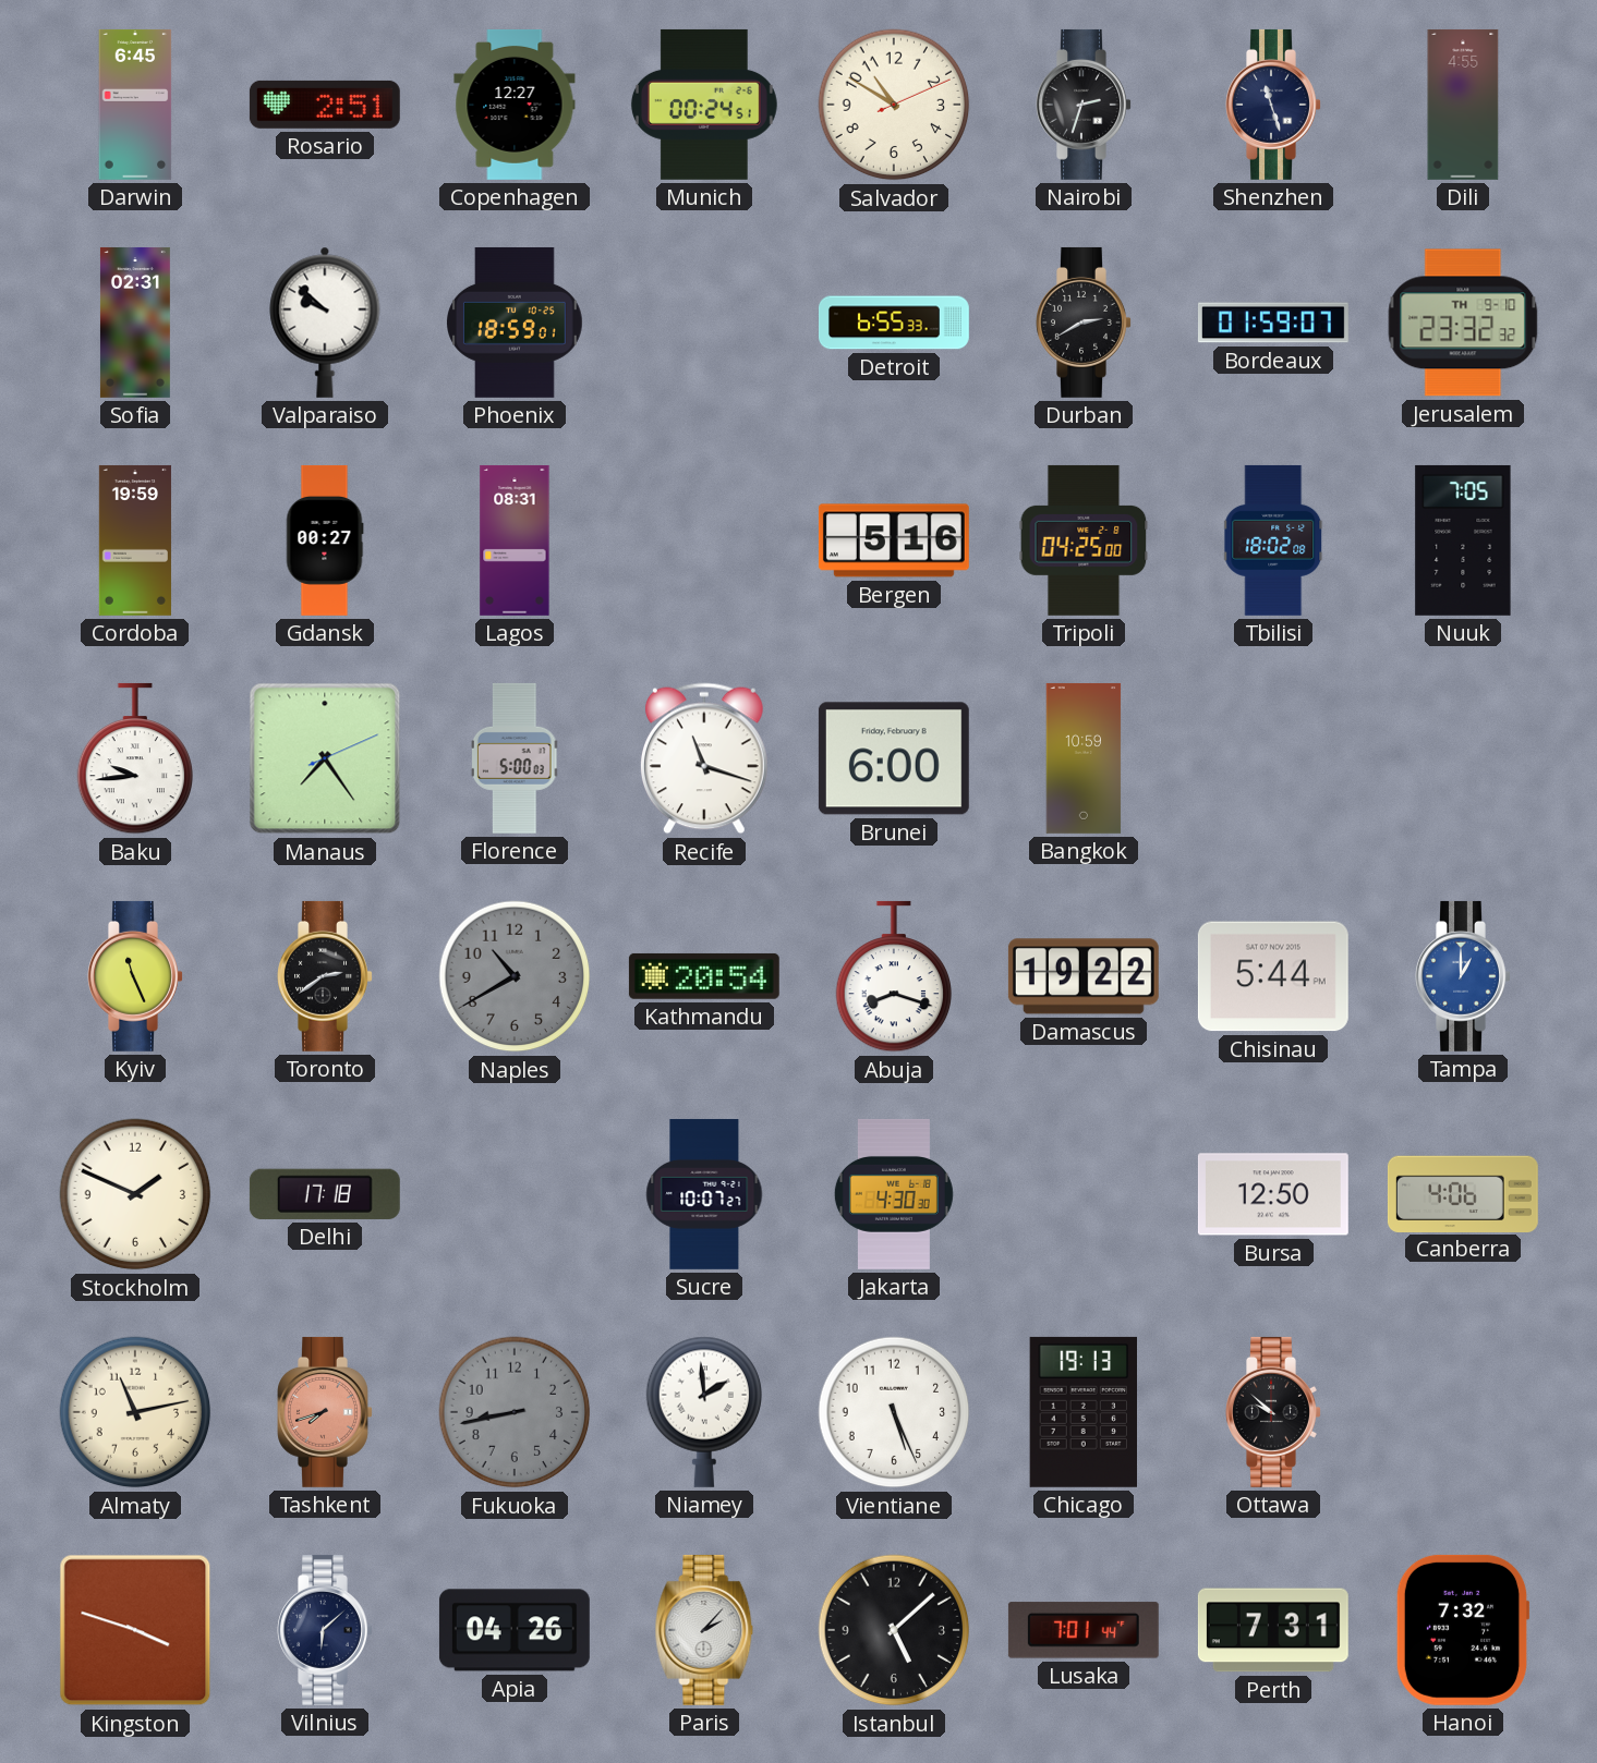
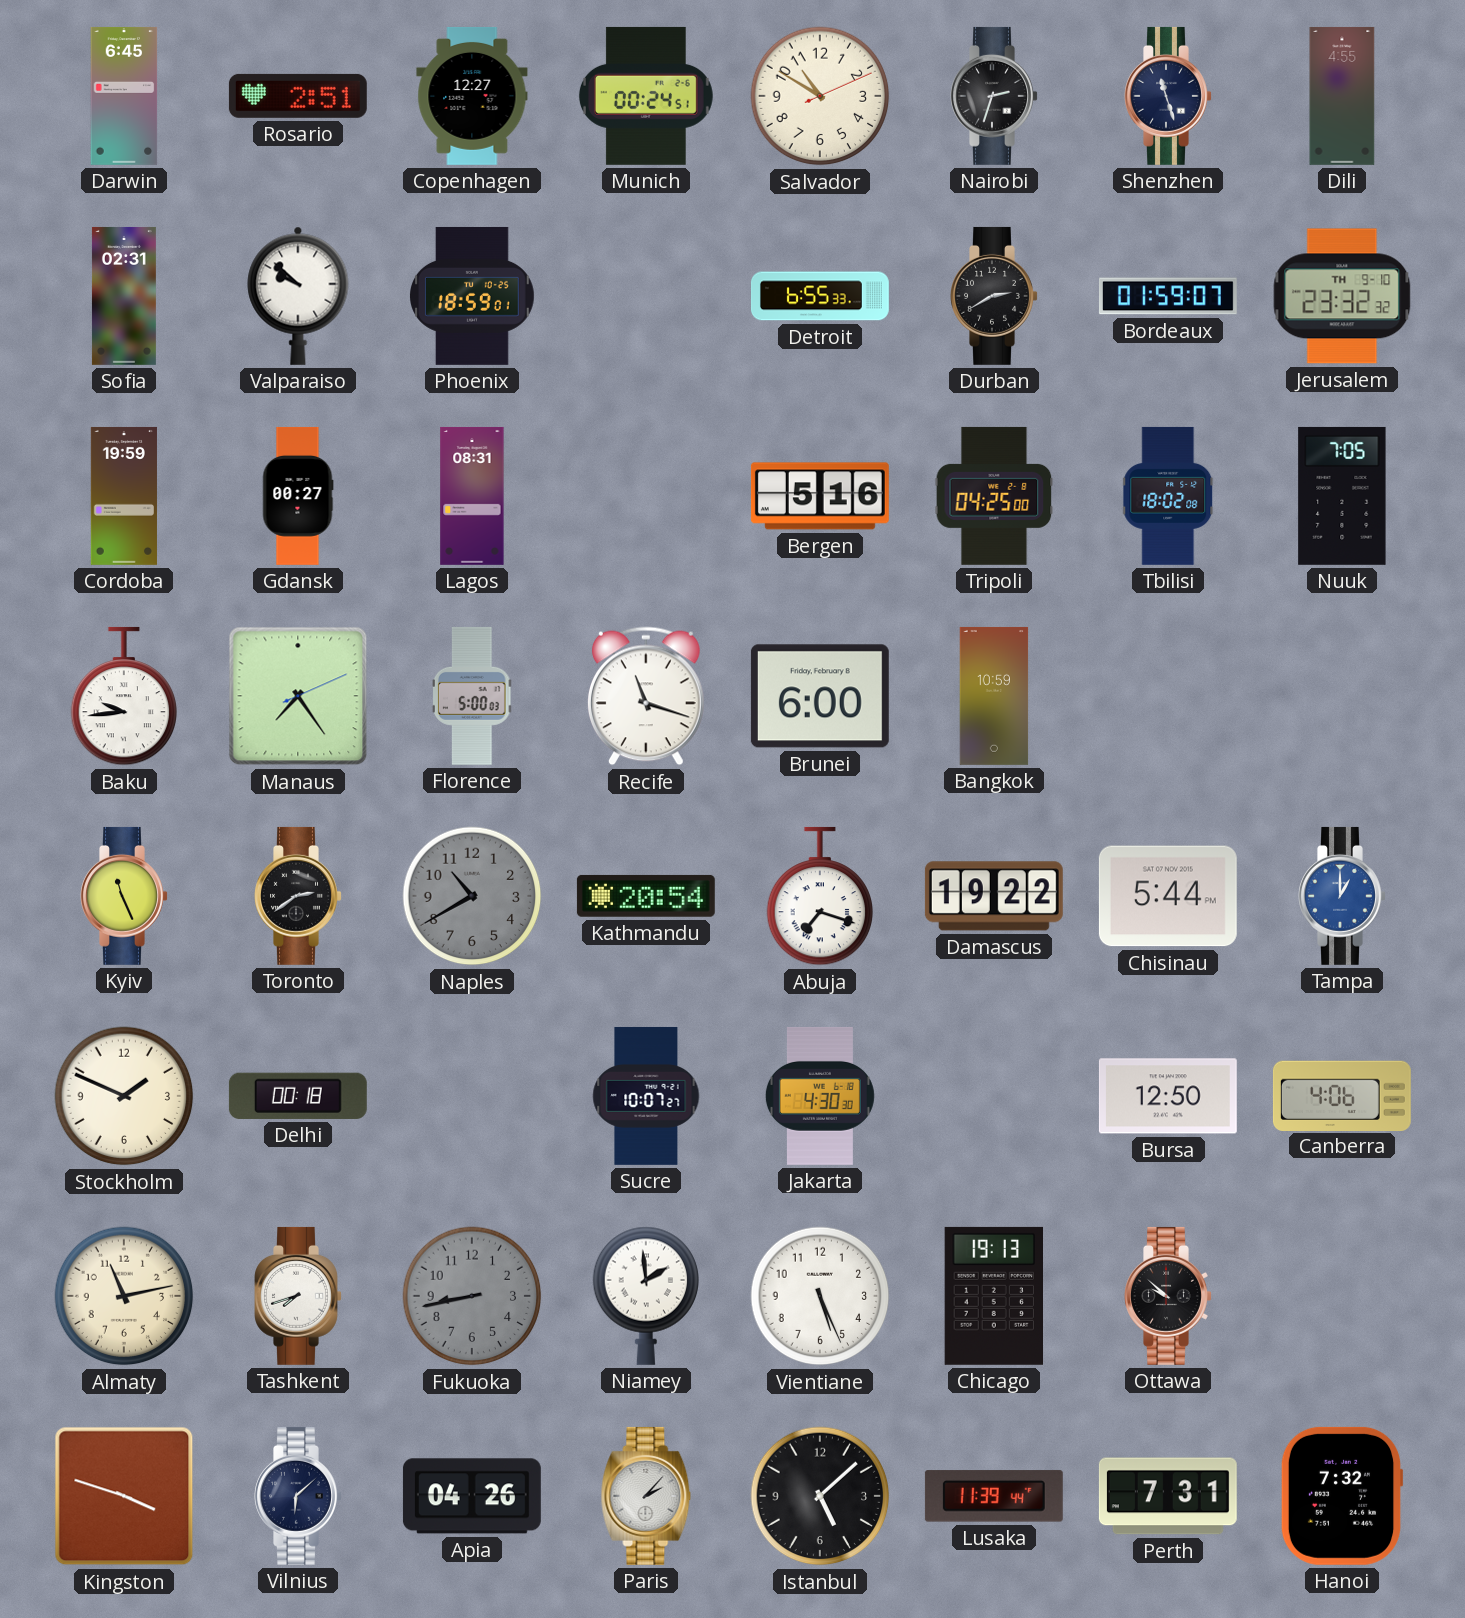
Abuja: 8:18 -> 7:18 (819, 896)
Delhi: 17:18 -> 00:18 (298, 1096)
Tashkent dial: salmon -> white (298, 1296)
Lusaka: 7:01 -> 11:39 (994, 1496)
